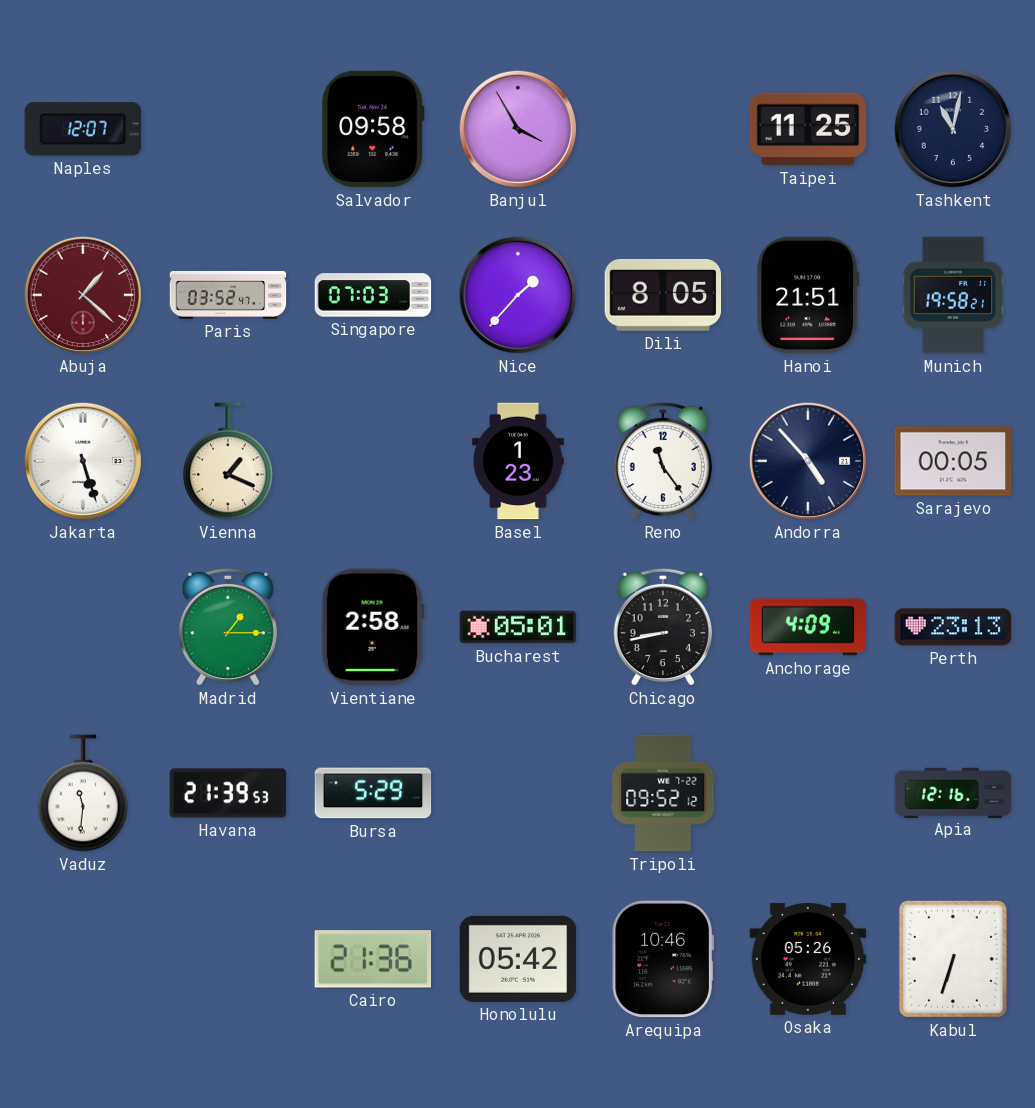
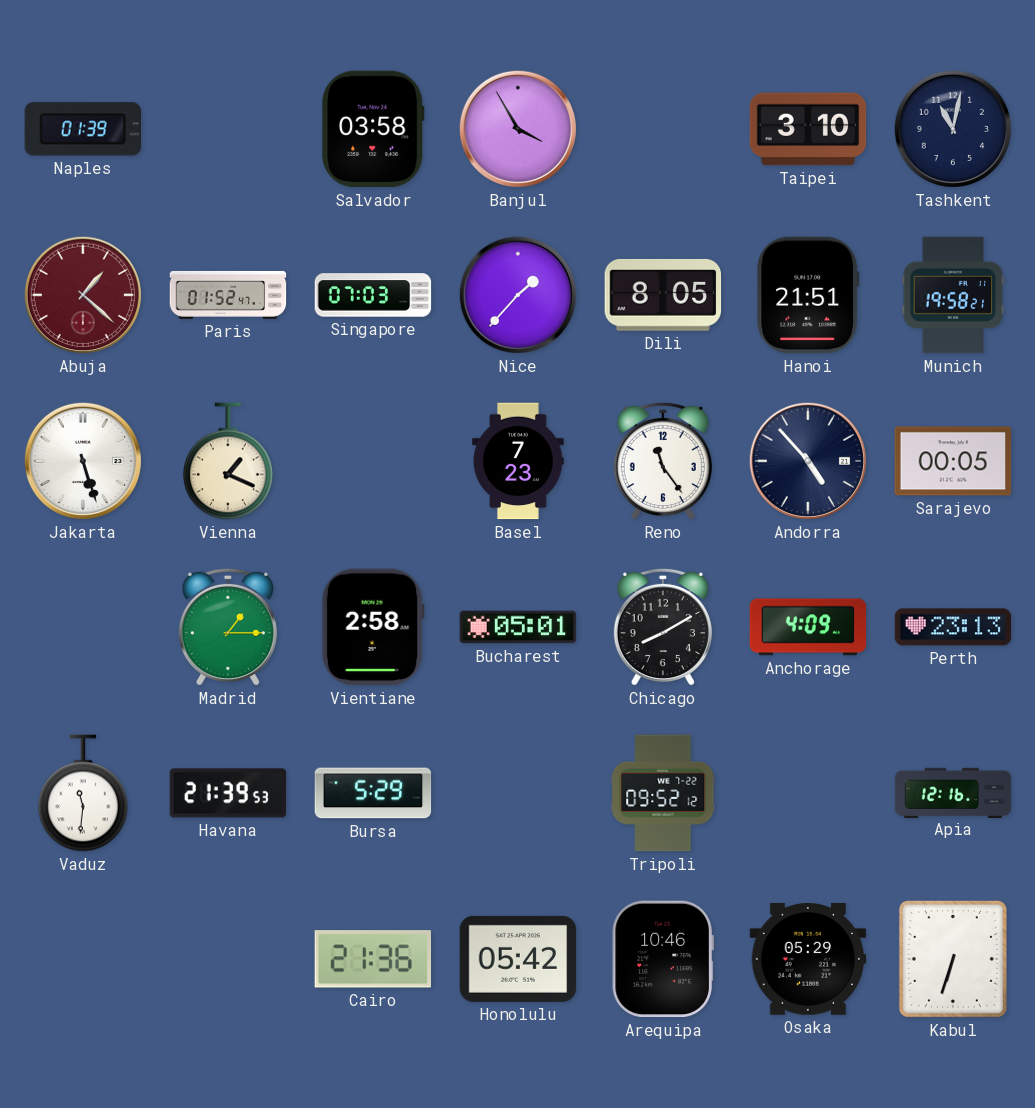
Naples: 12:07 -> 01:39 (82, 129)
Salvador: 09:58 -> 03:58 (373, 129)
Taipei: 11:25 -> 3:10 (808, 129)
Paris: 03:52 -> 01:52 (228, 295)
Basel: 1:23 -> 7:23 (518, 461)
Chicago: 8:43 -> 8:10 (663, 627)
Osaka: 05:26 -> 05:29 (808, 959)
